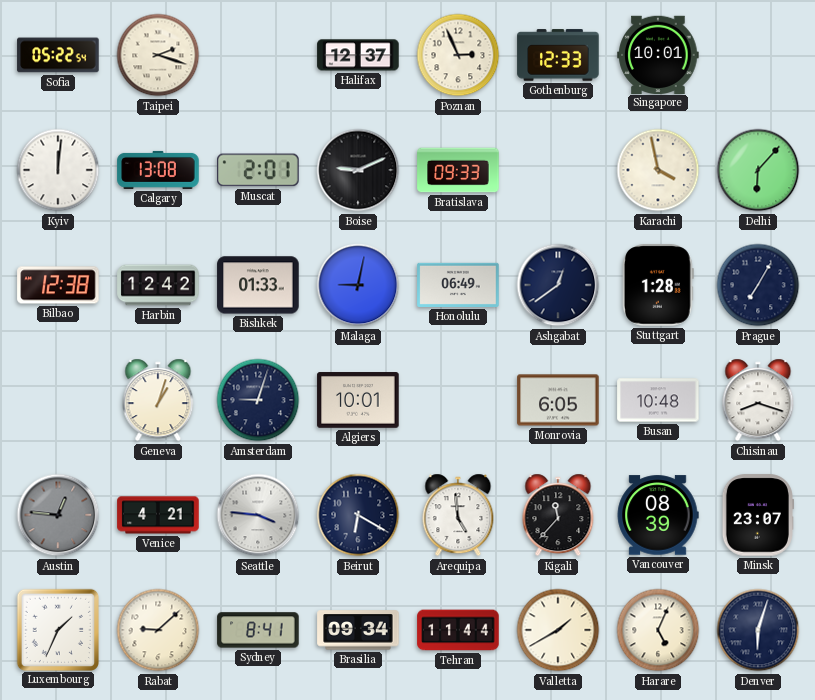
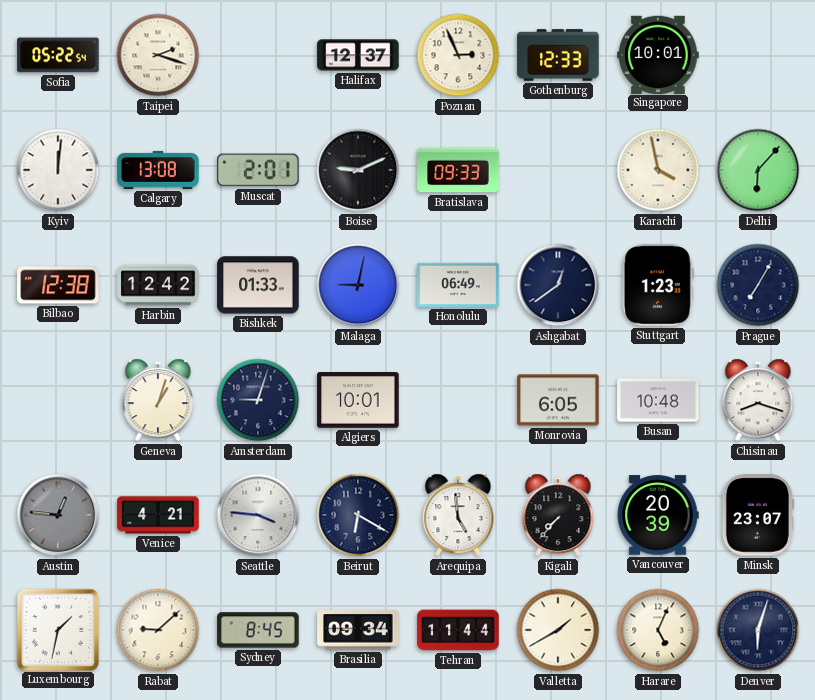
Stuttgart: 1:28 -> 1:23 (658, 285)
Kigali: 11:37 -> 7:37 (558, 515)
Vancouver: 08:39 -> 20:39 (658, 515)
Luxembourg: 1:34 -> 1:32 (57, 629)
Sydney: 8:41 -> 8:45 (258, 630)
